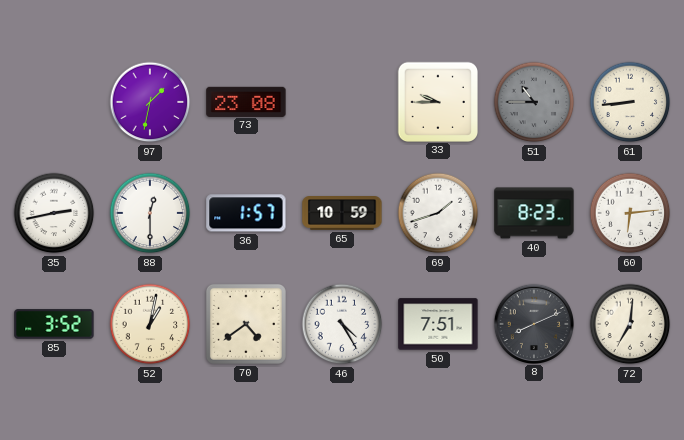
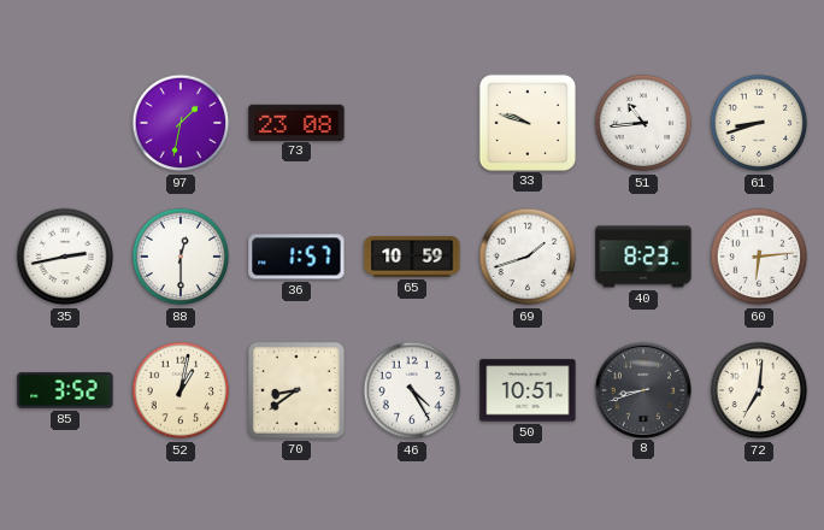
33: 9:45 -> 9:48 (526, 122)
51: 10:45 -> 10:44 (643, 123)
51 dial: grey -> white (643, 123)
61: 8:44 -> 8:42 (759, 123)
70: 4:39 -> 8:39 (296, 390)
50: 7:51 -> 10:51 (528, 390)
8: 8:11 -> 8:42 (642, 389)
